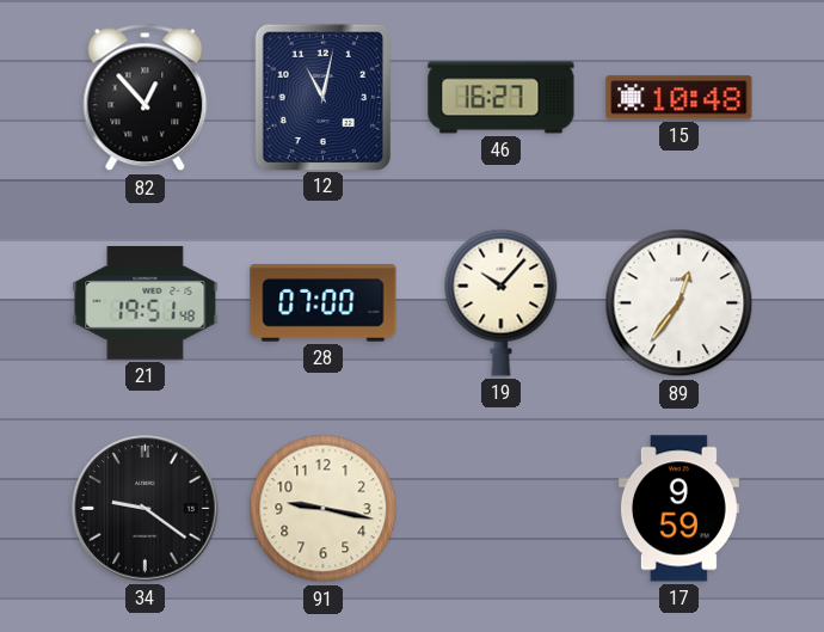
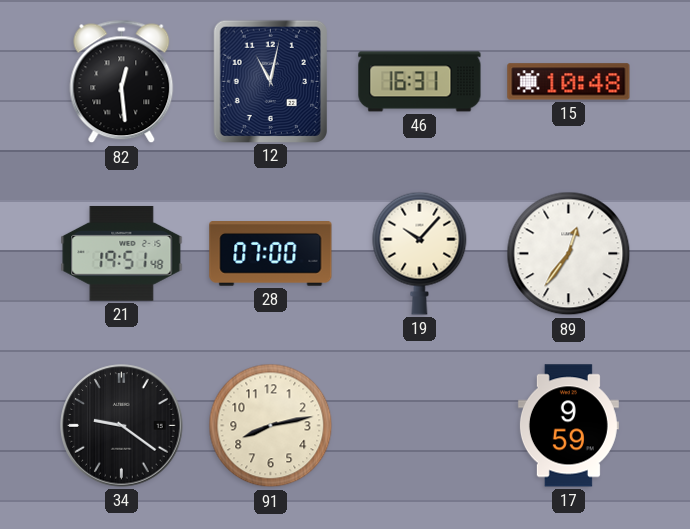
82: 12:53 -> 12:29 (122, 82)
46: 16:27 -> 16:31 (420, 82)
91: 9:17 -> 8:13 (271, 426)
